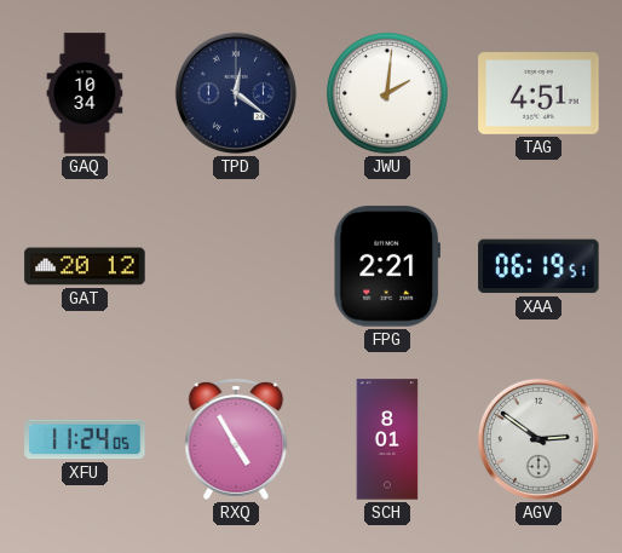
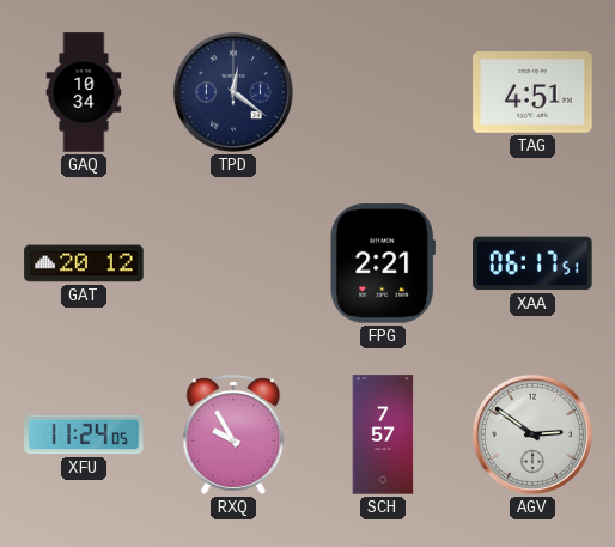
JWU: 2:01 -> none (388, 94)
XAA: 06:19 -> 06:17 (532, 263)
RXQ: 4:55 -> 9:55 (233, 434)
SCH: 8:01 -> 7:57 (383, 434)
